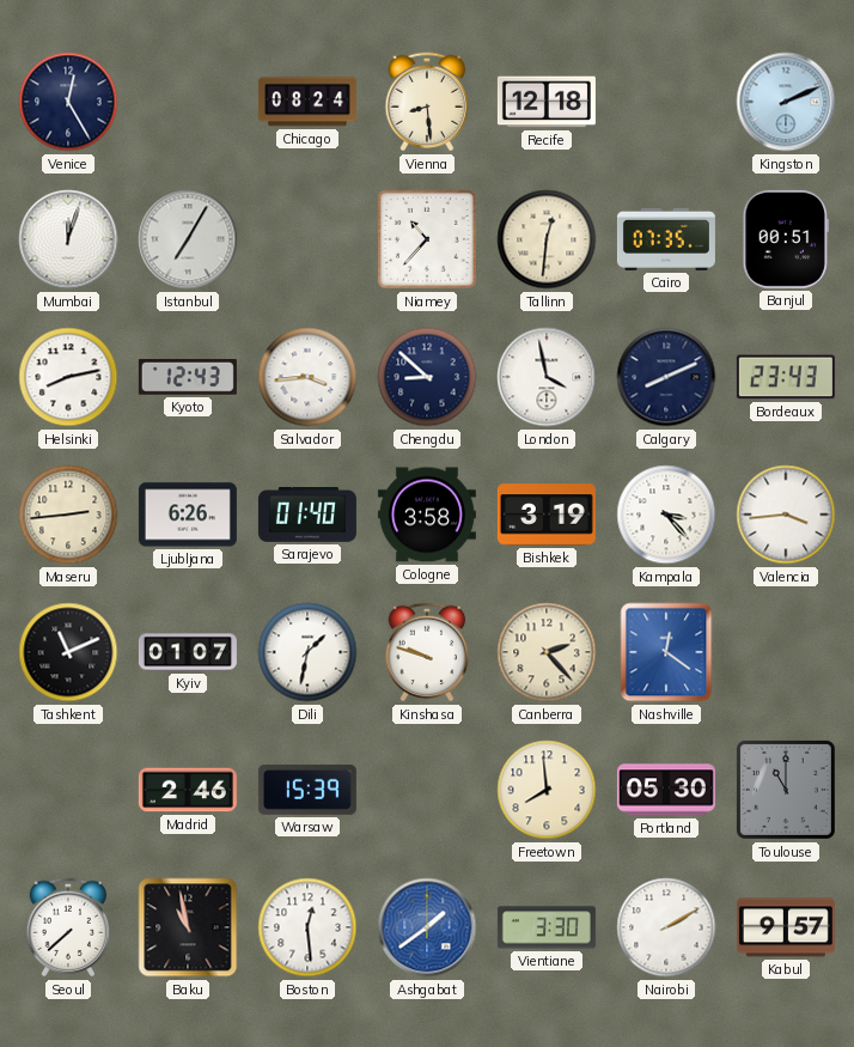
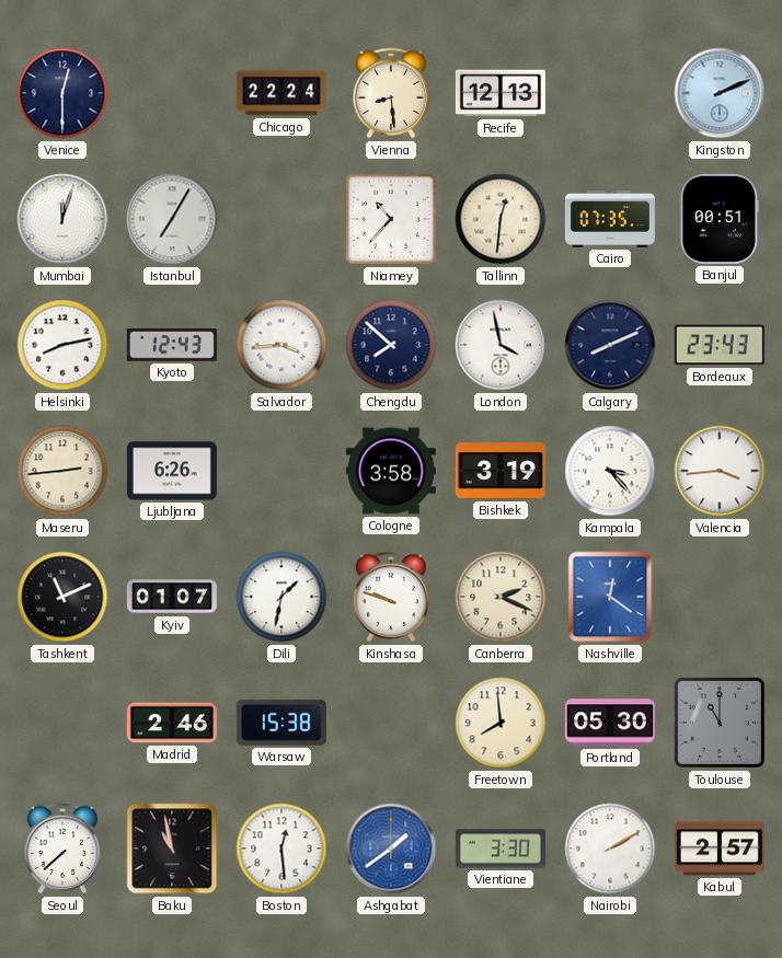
Venice: 12:25 -> 12:30 (62, 93)
Chicago: 08:24 -> 22:24 (281, 93)
Recife: 12:18 -> 12:13 (501, 93)
Chengdu: 8:52 -> 7:52 (391, 345)
Sarajevo: 01:40 -> none (307, 516)
Canberra: 2:23 -> 2:19 (501, 597)
Warsaw: 15:39 -> 15:38 (281, 723)
Kabul: 9:57 -> 2:57 (720, 849)
